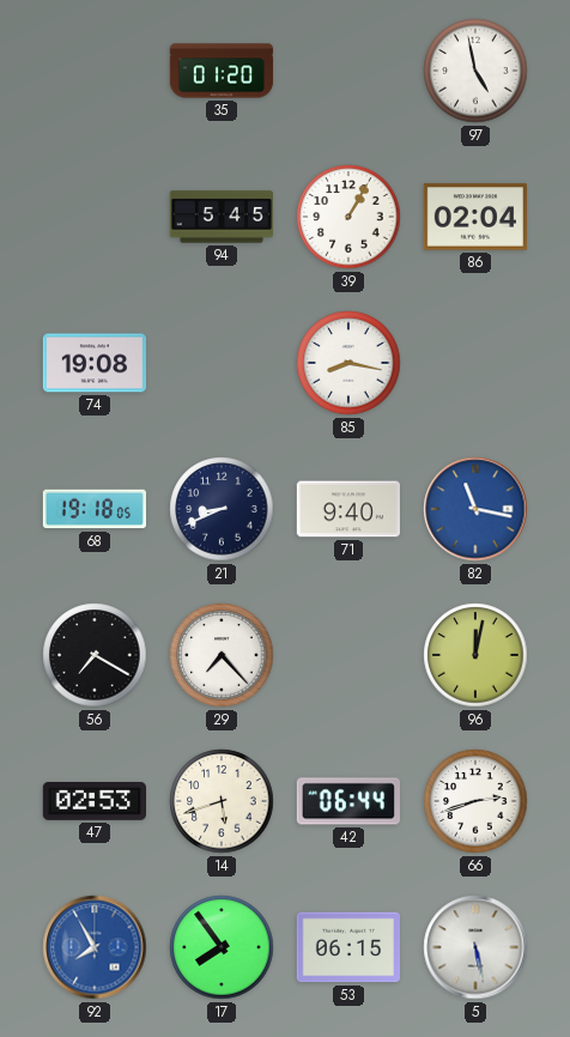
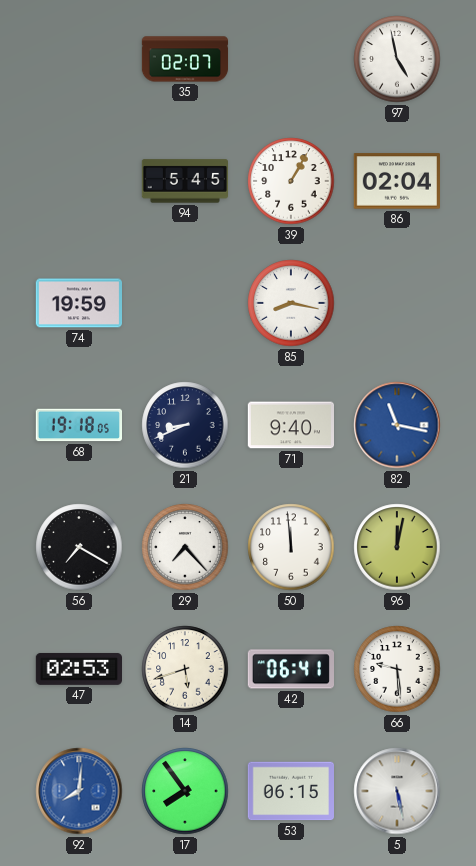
35: 01:20 -> 02:07 (185, 59)
74: 19:08 -> 19:59 (78, 303)
50: none -> 11:59 (291, 547)
42: 06:44 -> 06:41 (290, 669)
66: 2:42 -> 9:29 (397, 669)
92: 7:55 -> 8:01 (79, 791)
